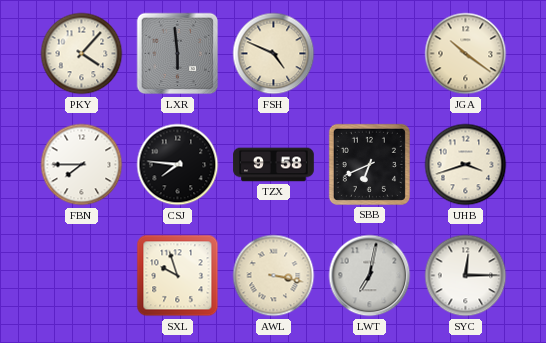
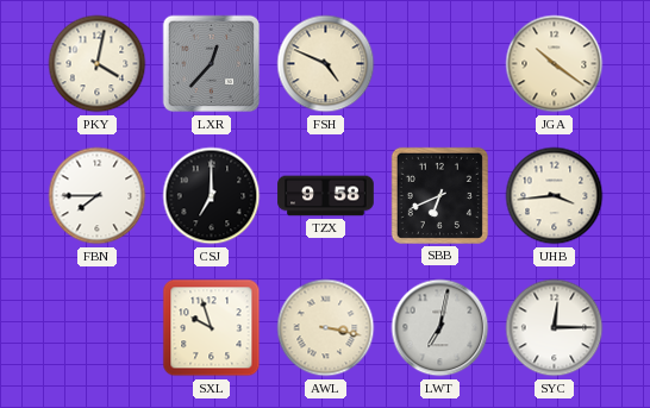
PKY: 4:07 -> 4:02 (98, 64)
LXR: 5:59 -> 12:37 (212, 64)
CSJ: 7:46 -> 7:00 (212, 196)
UHB: 3:42 -> 3:44 (555, 196)
